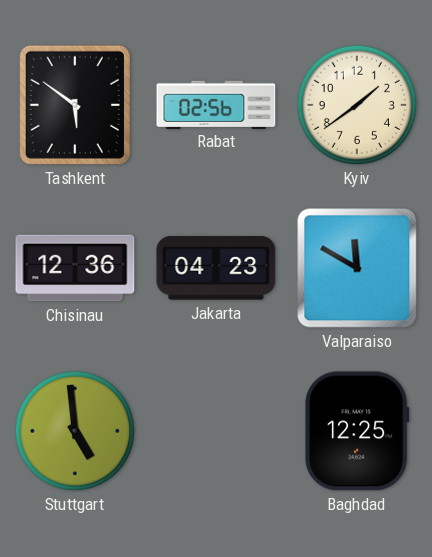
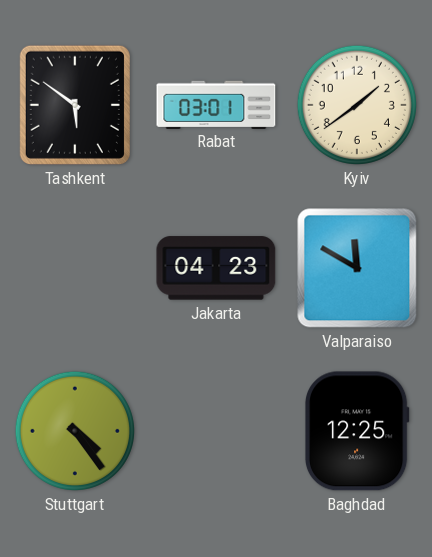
Rabat: 02:56 -> 03:01 (216, 104)
Chisinau: 12:36 -> none (75, 268)
Stuttgart: 4:59 -> 4:24 (75, 431)
